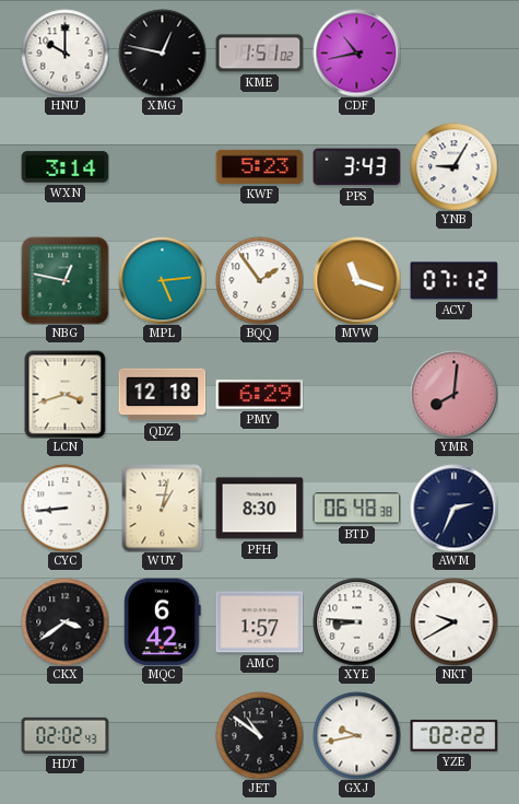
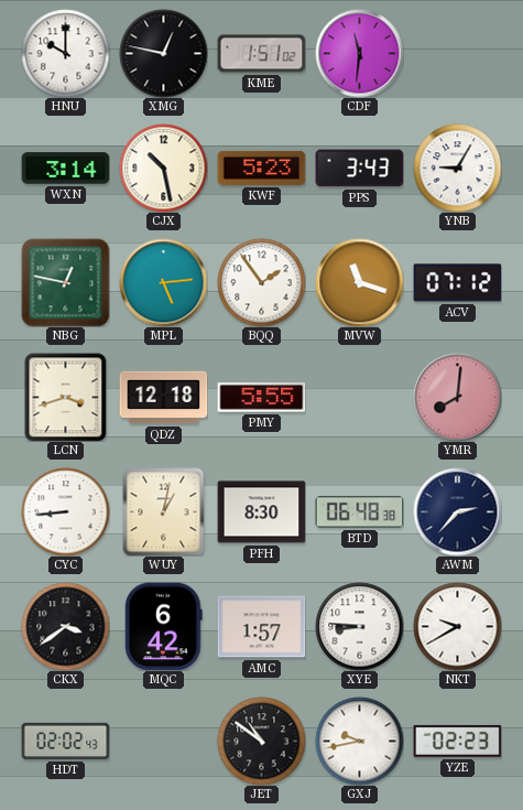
CDF: 10:43 -> 11:31 (359, 53)
CJX: none -> 10:28 (163, 168)
PMY: 6:29 -> 5:55 (261, 398)
AWM: 2:34 -> 2:37 (457, 511)
YZE: 02:22 -> 02:23 (457, 741)
